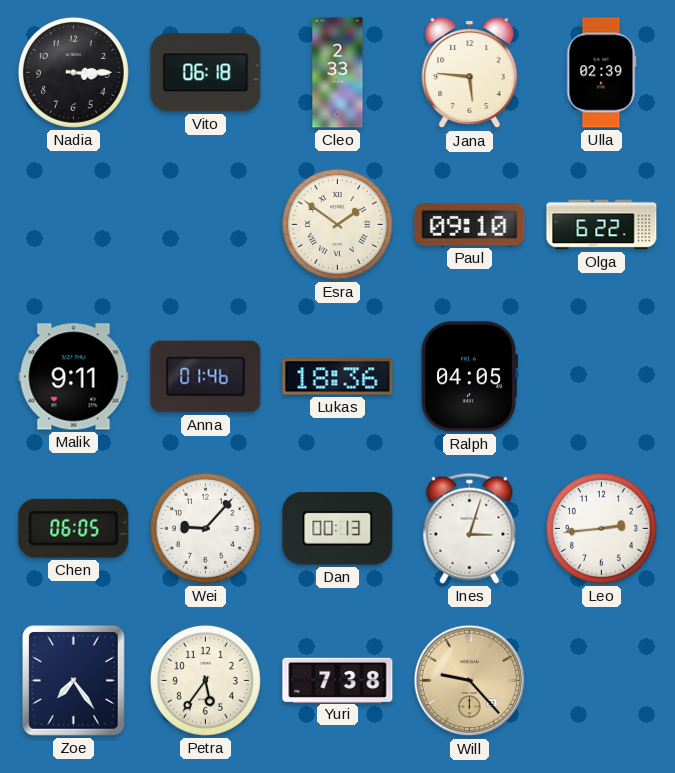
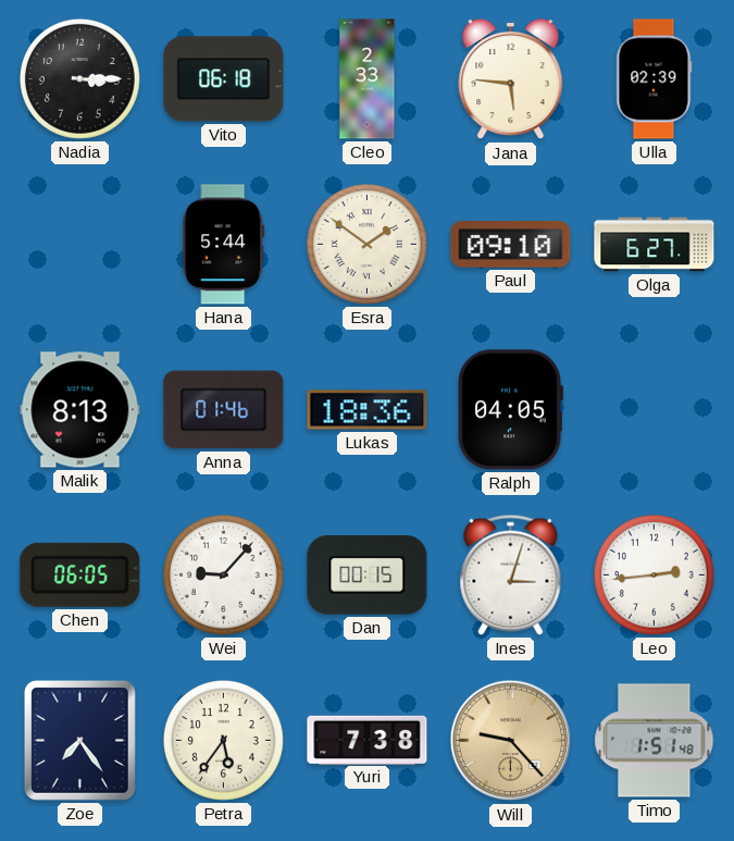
Hana: none -> 5:44 (224, 245)
Olga: 6:22 -> 6:27 (655, 245)
Malik: 9:11 -> 8:13 (80, 410)
Dan: 00:13 -> 00:15 (368, 576)
Timo: none -> 1:51 (655, 741)
